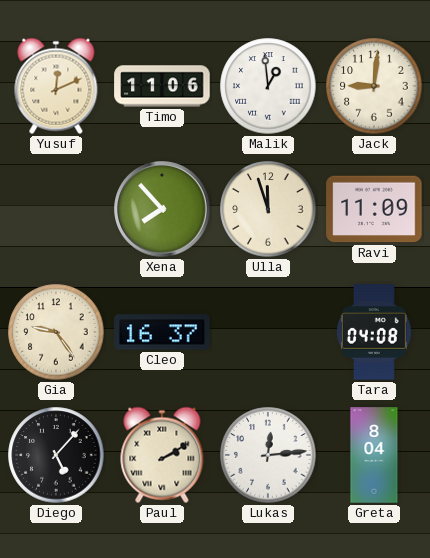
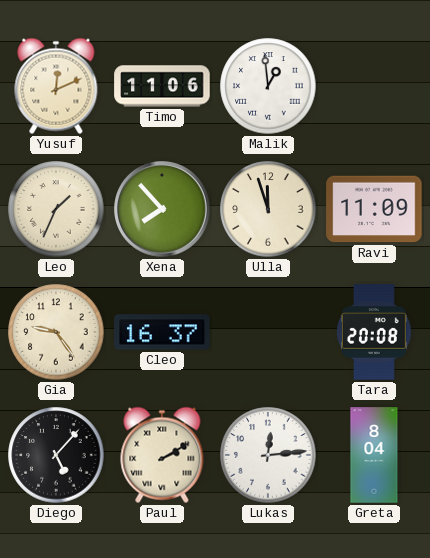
Jack: 9:01 -> none (374, 86)
Leo: none -> 1:34 (56, 209)
Tara: 04:08 -> 20:08 (374, 332)
